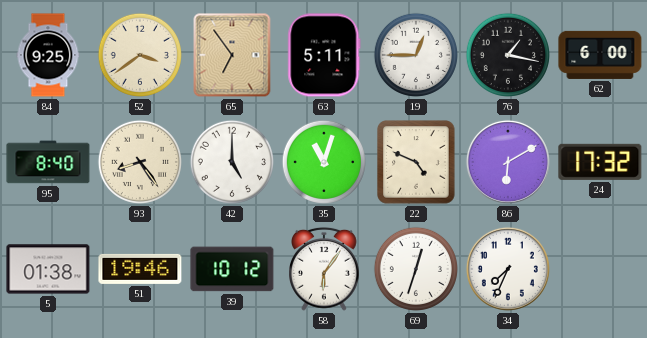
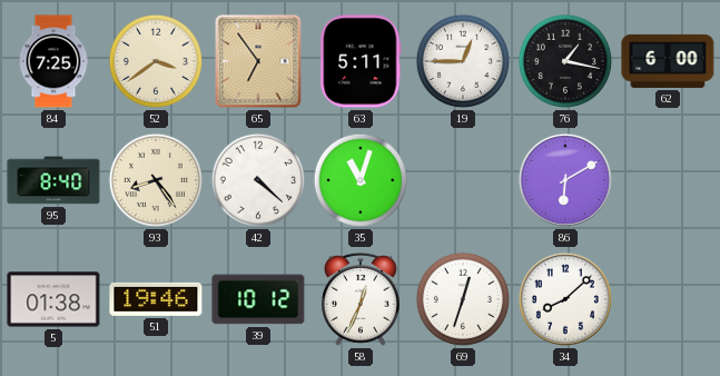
84: 9:25 -> 7:25 (53, 61)
42: 5:00 -> 4:22 (258, 180)
22: 4:49 -> none (416, 162)
24: 17:32 -> none (600, 162)
58: 6:06 -> 12:34 (362, 299)
34: 7:34 -> 8:08 (565, 299)
